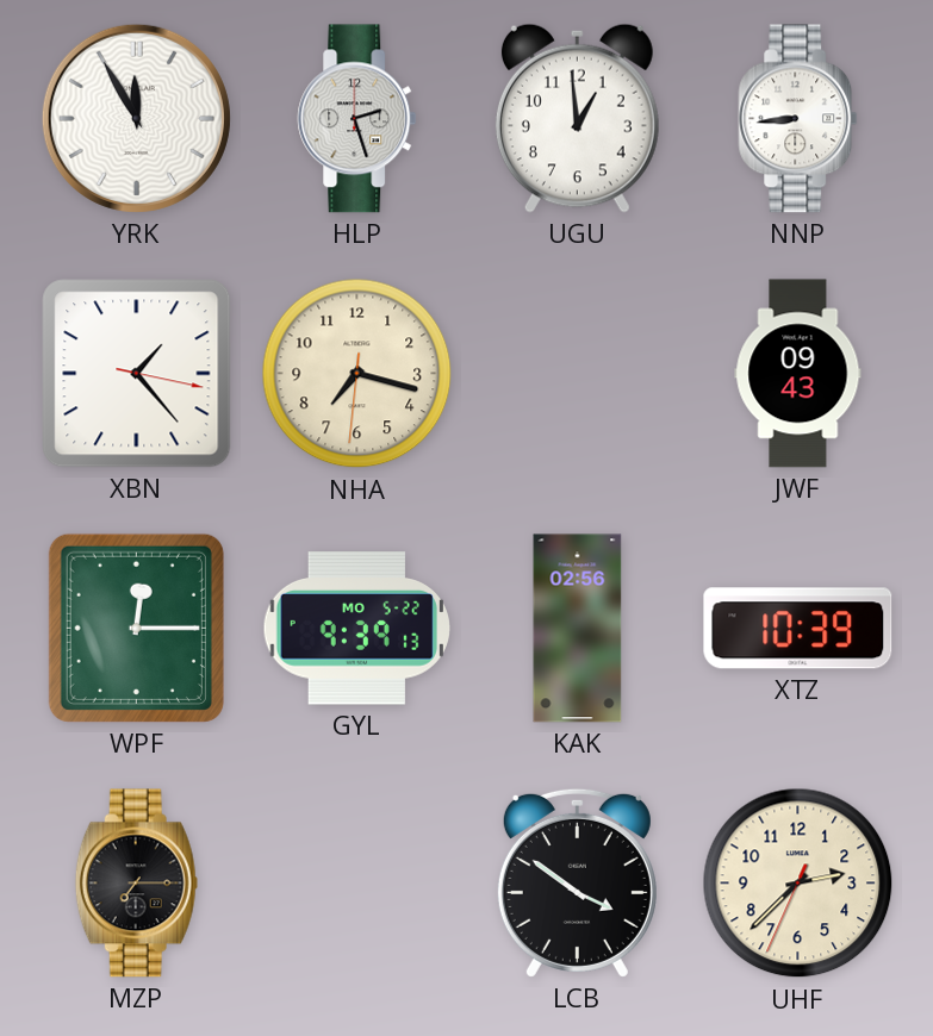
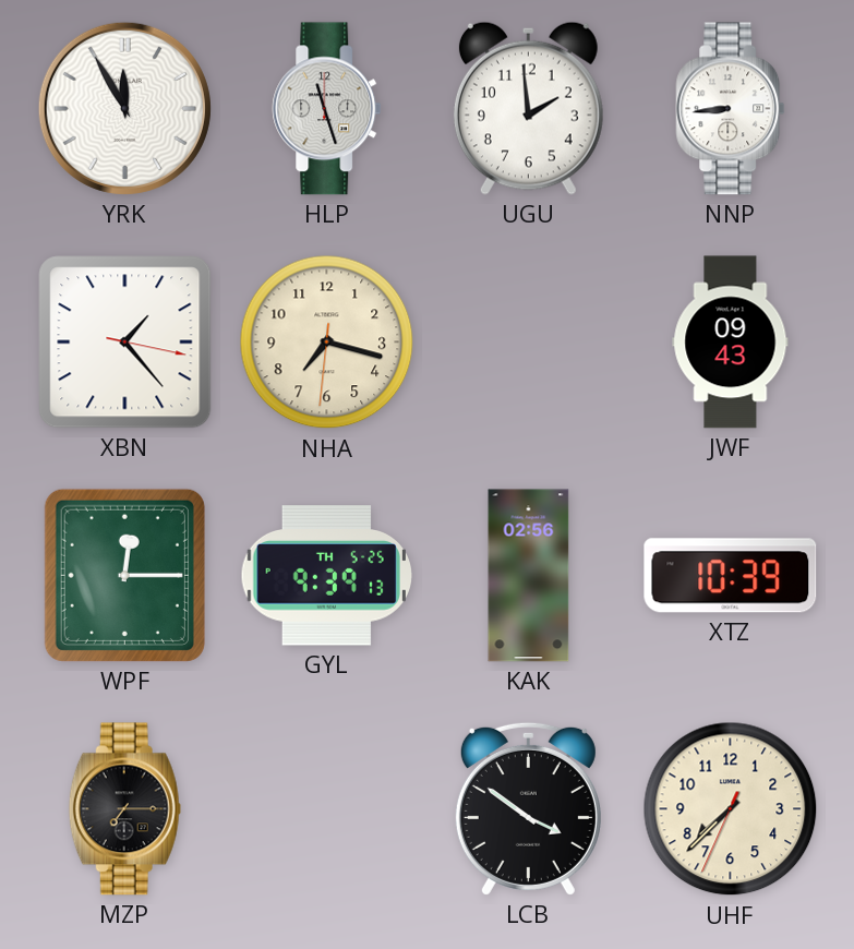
HLP: 2:27 -> 11:27 (327, 109)
UGU: 12:59 -> 1:59 (528, 108)
GYL date: MO 5-22 -> TH 5-25 (326, 576)
UHF: 2:37 -> 7:37 (731, 809)
